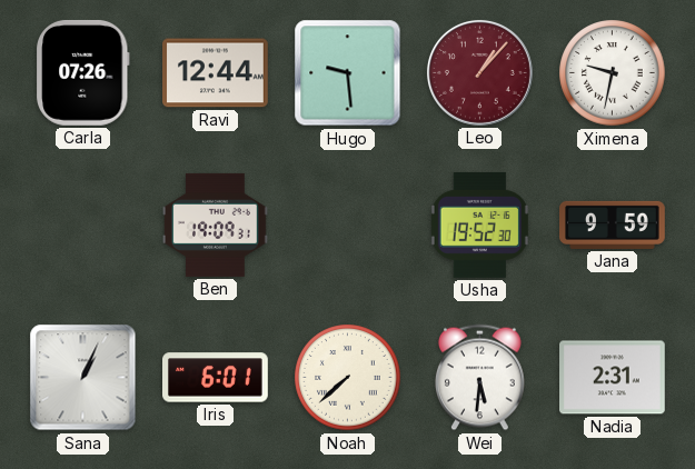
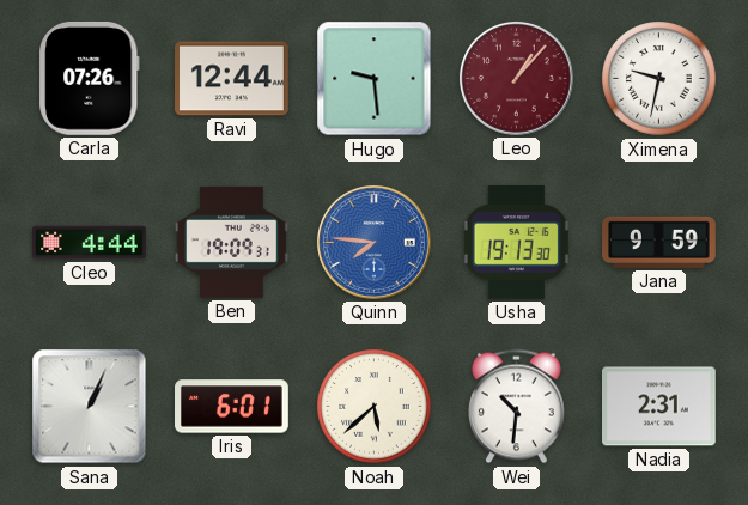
Cleo: none -> 4:44 (90, 243)
Quinn: none -> 7:46 (373, 242)
Usha: 19:52 -> 19:13 (516, 242)
Noah: 7:38 -> 5:38 (375, 407)
Wei: 5:31 -> 10:31 (516, 407)
